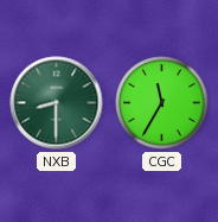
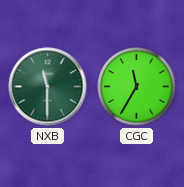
NXB: 8:30 -> 11:30 (48, 87)
